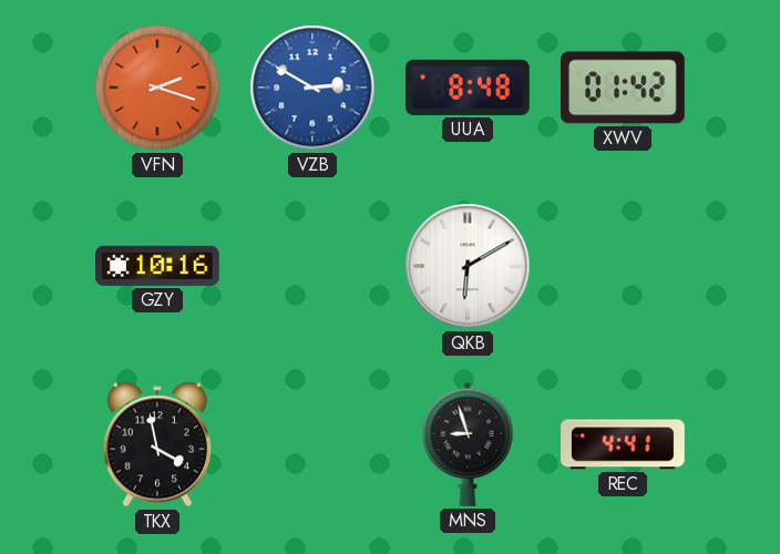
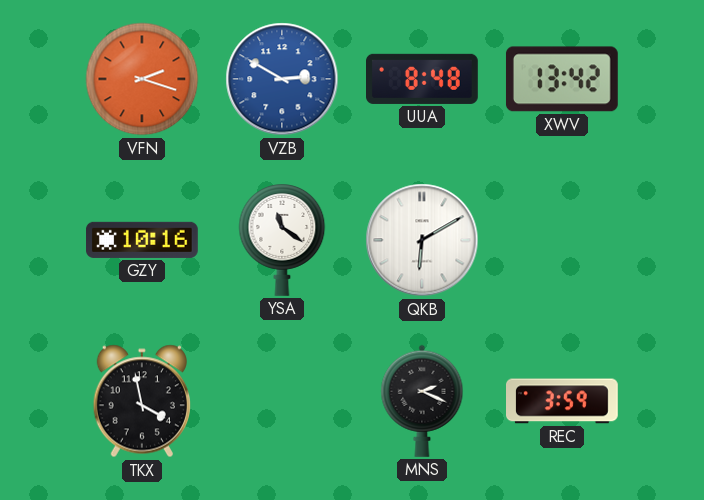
XWV: 01:42 -> 13:42 (562, 79)
YSA: none -> 11:21 (282, 240)
MNS: 8:57 -> 2:19 (422, 401)
REC: 4:41 -> 3:59 (563, 401)
